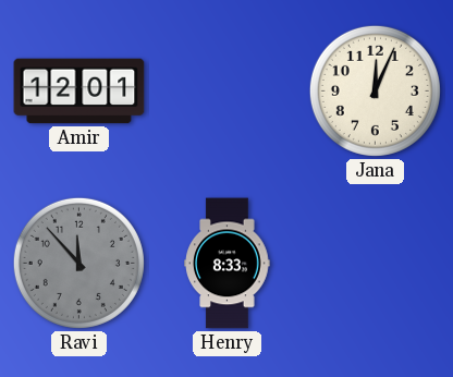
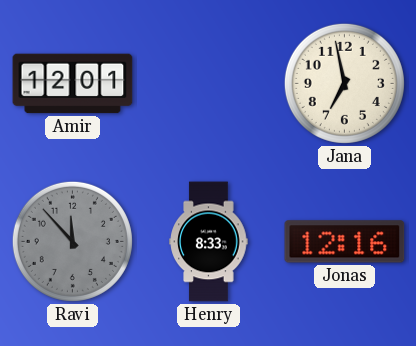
Jana: 12:04 -> 6:58 (344, 83)
Jonas: none -> 12:16 (345, 242)
